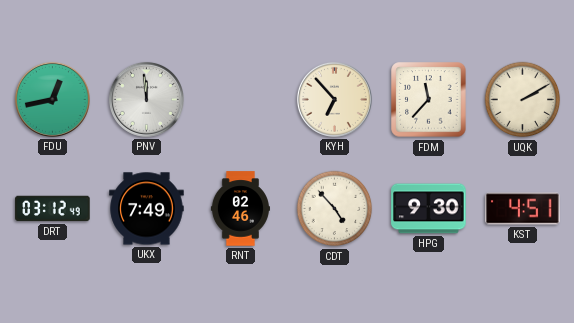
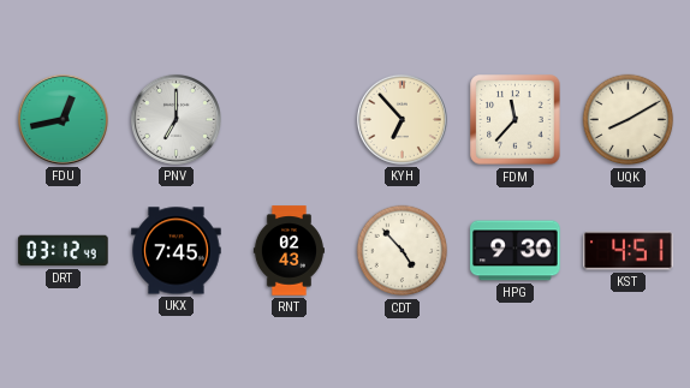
PNV: 11:59 -> 7:00 (176, 119)
UQK: 2:10 -> 8:10 (629, 120)
UKX: 7:49 -> 7:45 (177, 251)
RNT: 02:46 -> 02:43 (289, 251)
